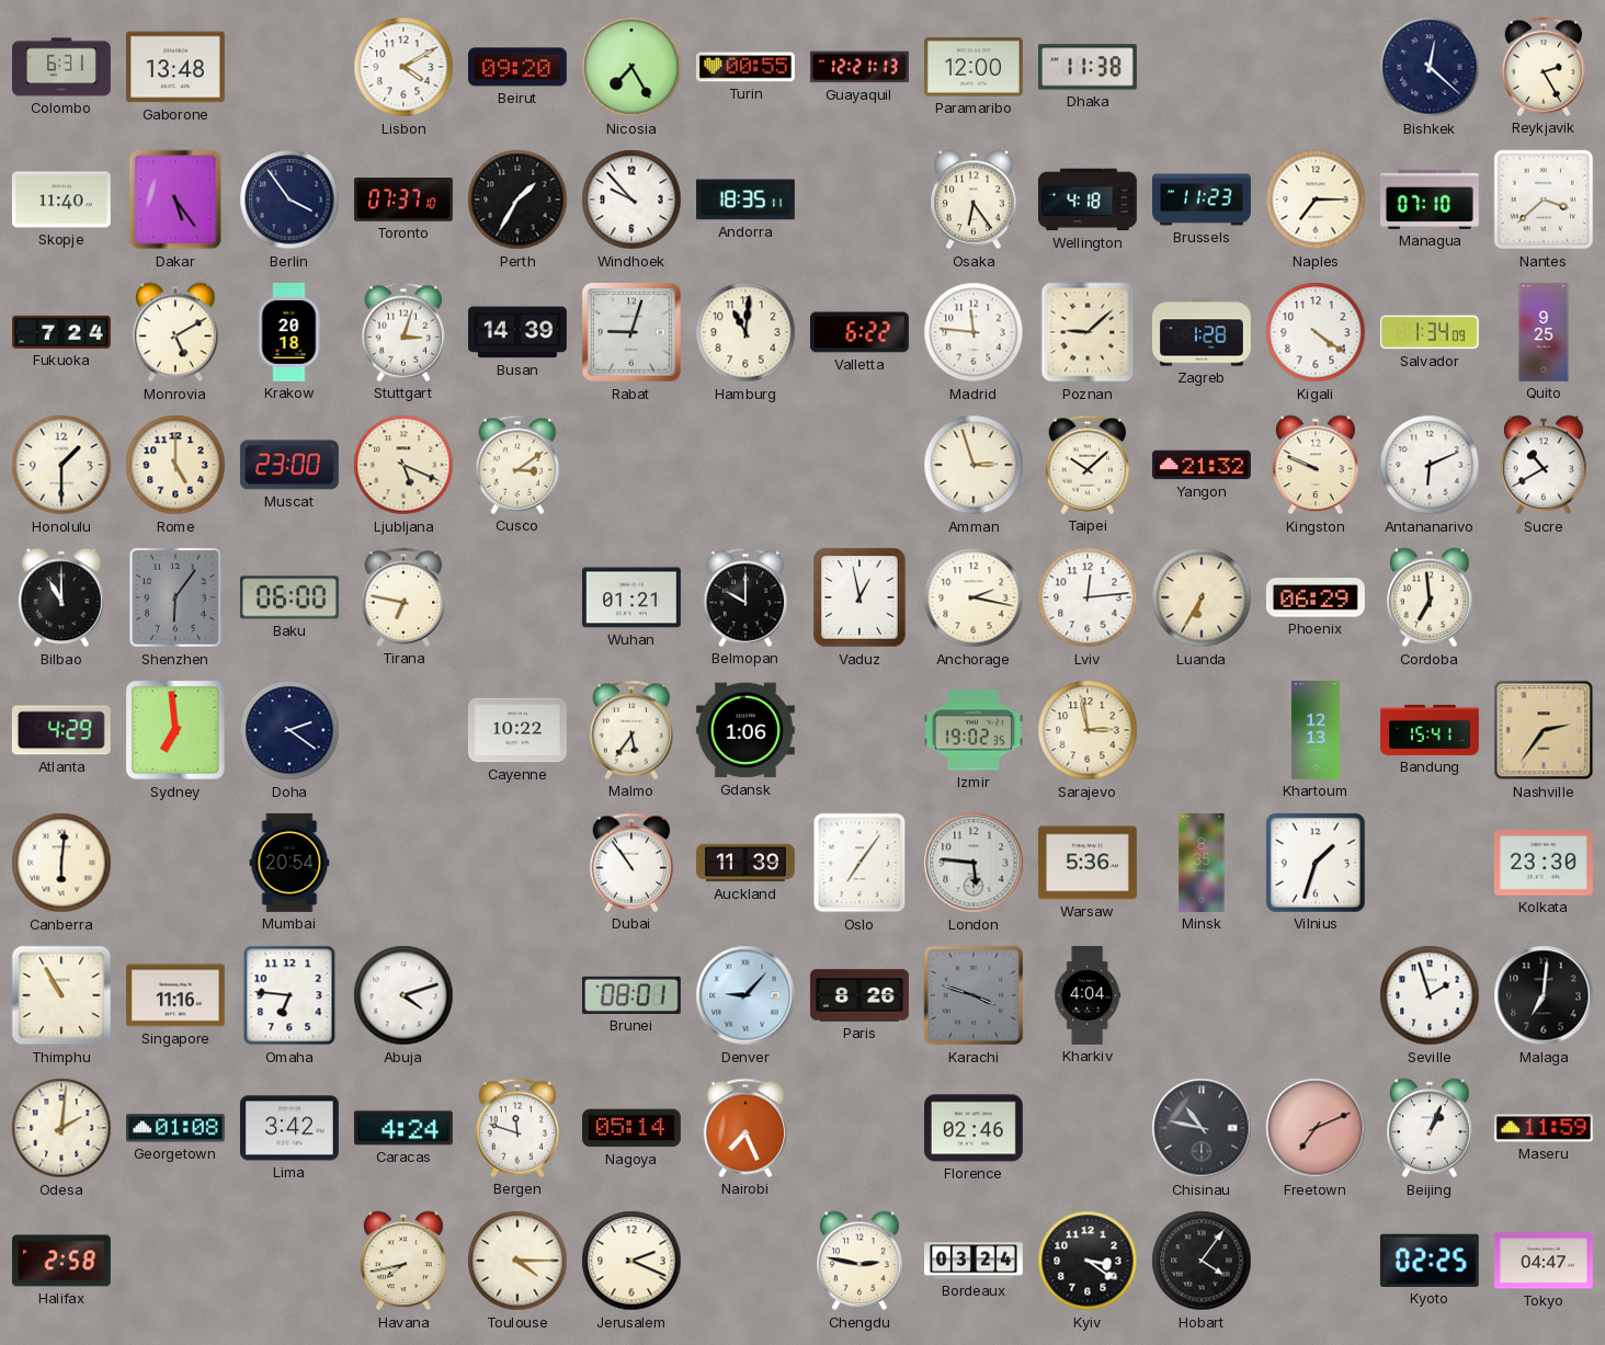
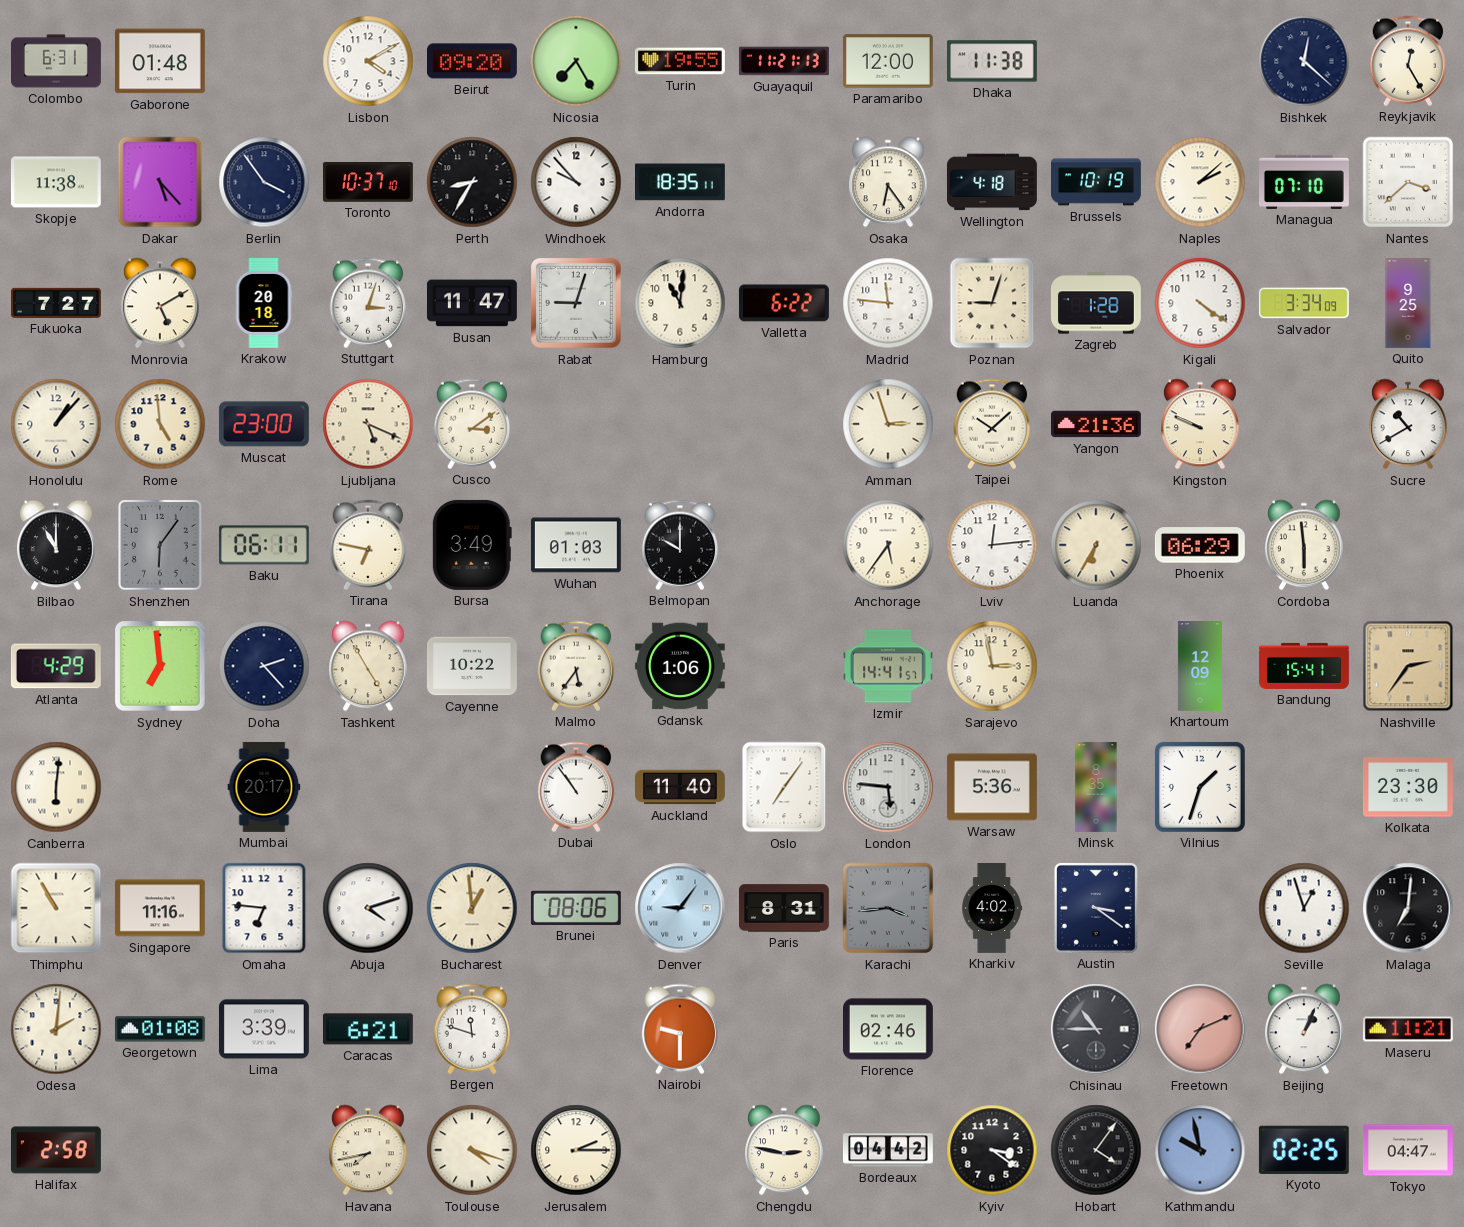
Gaborone: 13:48 -> 01:48 (160, 61)
Turin: 00:55 -> 19:55 (680, 61)
Guayaquil: 12:21 -> 11:21 (784, 61)
Reykjavik: 2:25 -> 12:25 (1408, 61)
Skopje: 11:40 -> 11:38 (56, 182)
Dakar: 5:24 -> 5:23 (160, 182)
Toronto: 07:37 -> 10:37 (368, 183)
Perth: 1:35 -> 8:35 (472, 182)
Brussels: 11:23 -> 10:19 (1097, 182)
Naples: 7:15 -> 2:08 (1200, 182)
Fukuoka: 7:24 -> 7:27 (56, 303)
Busan: 14:39 -> 11:47 (472, 303)
Poznan: 9:08 -> 9:03 (992, 303)
Salvador: 1:34 -> 3:34 (1304, 303)
Honolulu: 1:30 -> 1:07 (56, 424)
Rome: 5:00 -> 4:59 (160, 424)
Yangon: 21:32 -> 21:36 (1096, 424)
Antananarivo: 6:11 -> none (1430, 465)
Baku: 06:00 -> 06:11 (264, 545)
Bursa: none -> 3:49 (472, 545)
Wuhan: 01:21 -> 01:03 (576, 545)
Vaduz: 12:58 -> none (860, 597)
Anchorage: 2:17 -> 5:36 (888, 545)
Cordoba: 6:59 -> 5:59 (1305, 545)
Doha: 2:21 -> 2:23 (264, 666)
Tashkent: none -> 4:55 (369, 666)
Izmir: 19:02 -> 14:41 (888, 666)
Khartoum: 12:13 -> 12:09 (1200, 667)
Mumbai: 20:54 -> 20:17 (264, 787)
Auckland: 11:39 -> 11:40 (681, 787)
Bucharest: none -> 12:59 (472, 908)
Brunei: 08:01 -> 08:06 (576, 908)
Denver: 9:07 -> 9:06 (680, 908)
Paris: 8:26 -> 8:31 (784, 908)
Karachi: 3:48 -> 3:44 (888, 908)
Kharkiv: 4:04 -> 4:02 (992, 909)
Austin: none -> 3:21 (1096, 908)
Seville: 1:57 -> 12:57 (1304, 908)
Lima: 3:42 -> 3:39 (264, 1029)
Caracas: 4:24 -> 6:21 (368, 1029)
Nagoya: 05:14 -> none (631, 1128)
Nairobi: 7:26 -> 9:30 (680, 1029)
Chisinau: 10:47 -> 10:45 (1096, 1029)
Maseru: 11:59 -> 11:21 (1408, 1029)
Toulouse: 4:15 -> 4:18 (472, 1150)
Jerusalem: 2:19 -> 2:15 (576, 1150)
Bordeaux: 03:24 -> 04:42 (888, 1150)
Kathmandu: none -> 9:58 (1200, 1150)
